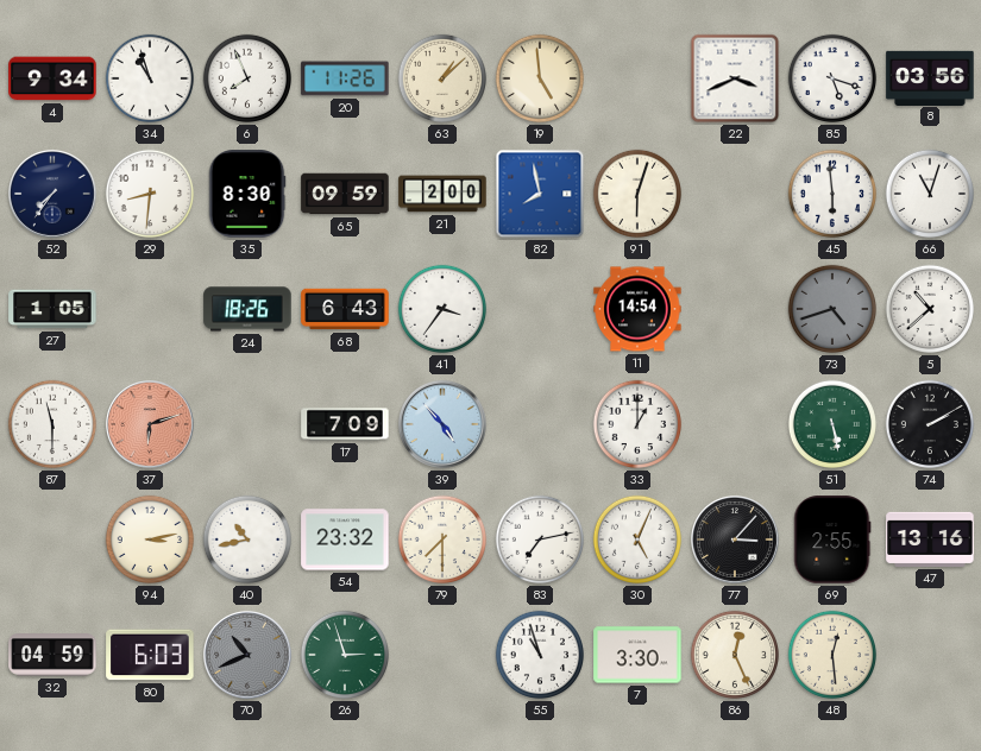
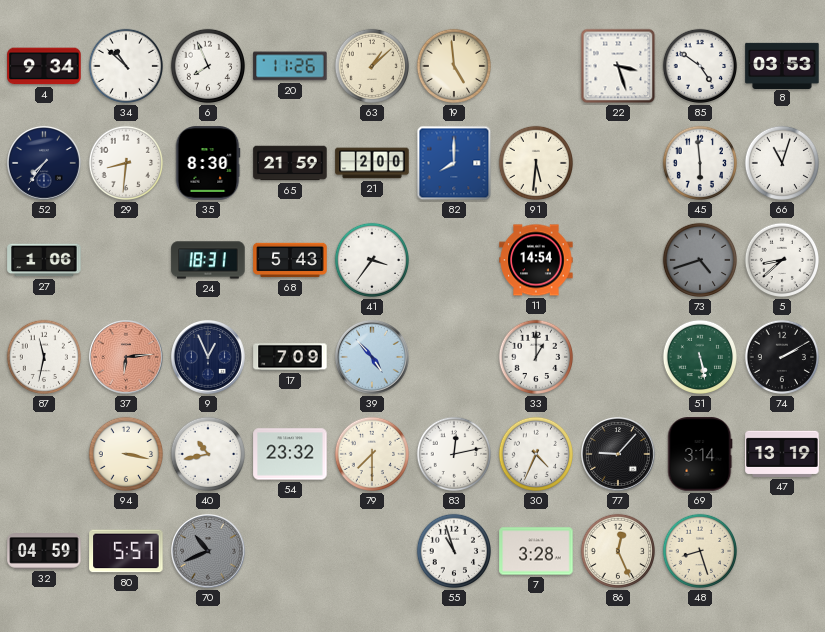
34: 10:57 -> 10:52 (126, 66)
22: 3:41 -> 3:27 (618, 66)
85: 5:18 -> 4:51 (700, 66)
8: 03:56 -> 03:53 (782, 65)
65: 09:59 -> 21:59 (290, 163)
82: 7:58 -> 8:00 (454, 163)
91: 6:03 -> 5:31 (536, 163)
27: 1:05 -> 1:06 (44, 260)
24: 18:26 -> 18:31 (208, 260)
68: 6:43 -> 5:43 (290, 260)
5: 10:38 -> 8:38 (782, 260)
87: 11:30 -> 11:32 (44, 357)
37: 6:12 -> 6:14 (127, 358)
9: none -> 12:56 (209, 358)
94: 3:13 -> 3:17 (126, 454)
83: 7:13 -> 12:13 (454, 454)
30: 5:04 -> 4:34 (536, 454)
77: 3:07 -> 9:07 (619, 455)
69: 2:55 -> 3:14 (700, 454)
47: 13:16 -> 13:19 (782, 454)
80: 6:03 -> 5:57 (126, 551)
26: 2:57 -> none (345, 655)
7: 3:30 -> 3:28 (536, 551)
48: 12:29 -> 8:27 (700, 551)
